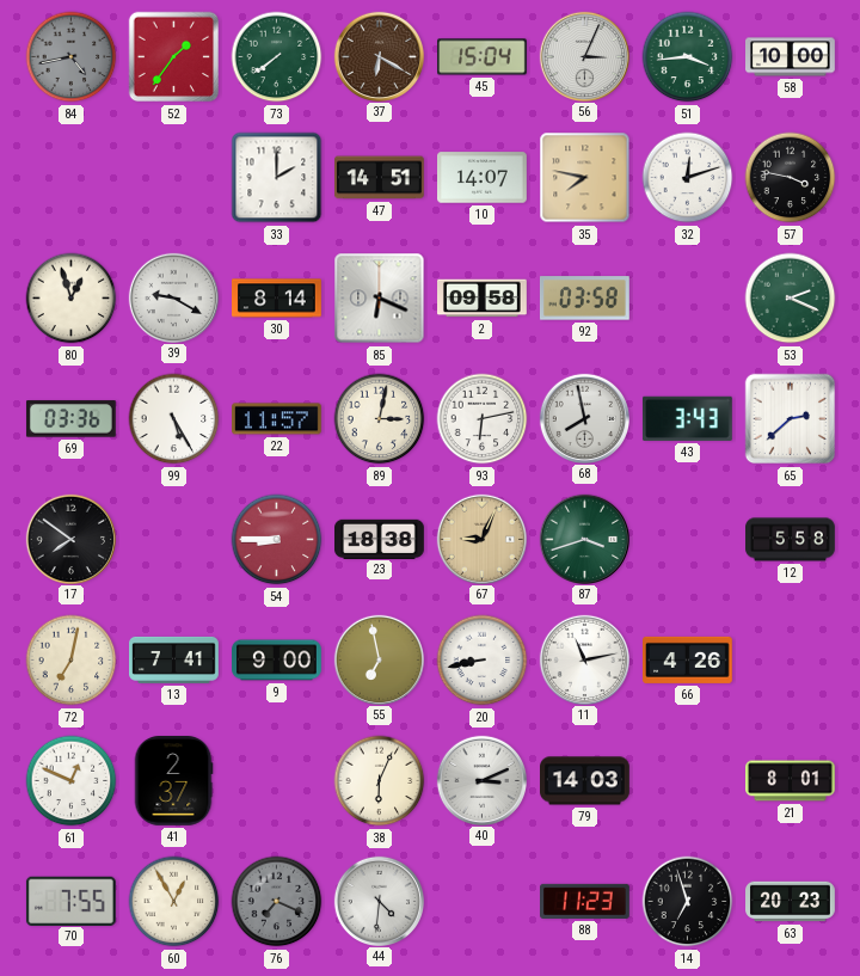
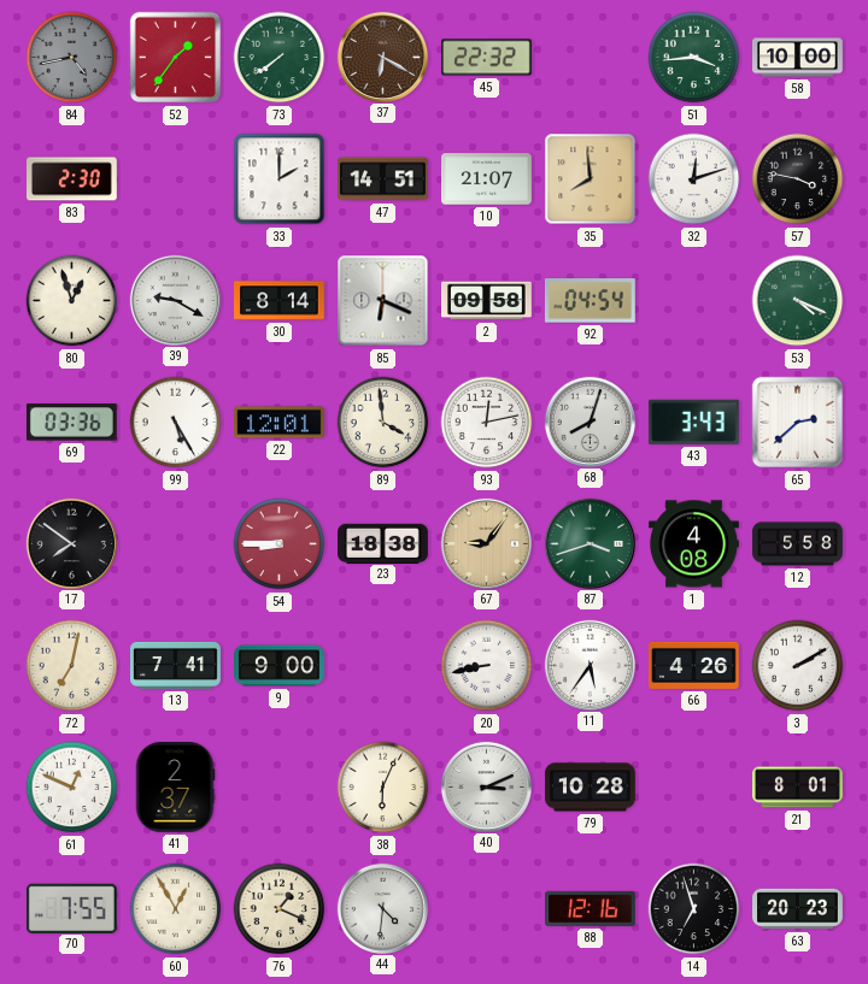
45: 15:04 -> 22:32 (487, 58)
56: 3:04 -> none (584, 56)
83: none -> 2:30 (72, 179)
10: 14:07 -> 21:07 (487, 179)
35: 7:47 -> 7:59 (591, 179)
92: 03:58 -> 04:54 (590, 301)
53: 2:19 -> 4:19 (798, 301)
22: 11:57 -> 12:01 (280, 423)
89: 3:02 -> 3:59 (383, 423)
93: 6:13 -> 12:13 (487, 423)
68: 7:58 -> 8:03 (590, 422)
67: 9:04 -> 9:06 (486, 543)
1: none -> 4:08 (694, 544)
55: 6:58 -> none (379, 659)
11: 11:13 -> 5:36 (590, 665)
3: none -> 2:10 (798, 666)
79: 14:03 -> 10:28 (591, 788)
76: 7:19 -> 1:19 (280, 909)
76 dial: grey -> cream (280, 909)
88: 11:23 -> 12:16 (591, 908)
